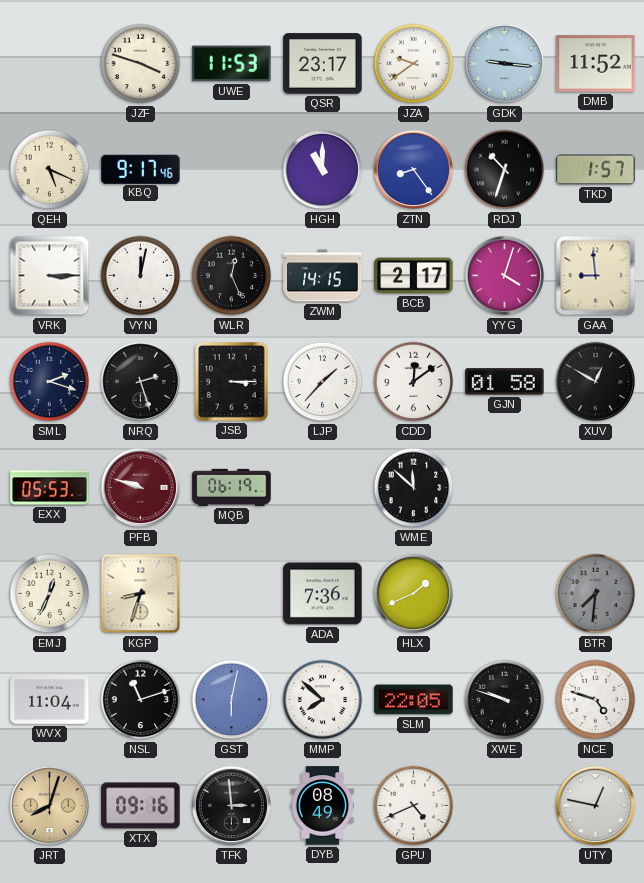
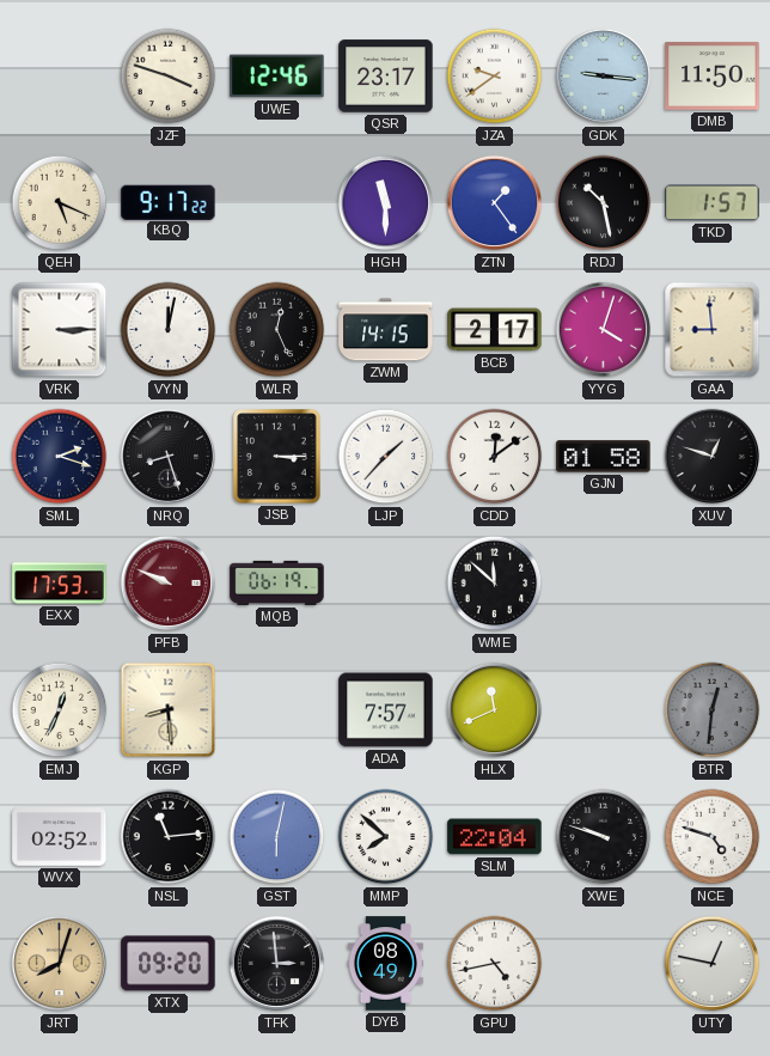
UWE: 11:53 -> 12:46 (277, 77)
DMB: 11:52 -> 11:50 (713, 77)
KBQ: 9:17:46 -> 9:17:22 (169, 202)
HGH: 11:00 -> 11:30 (386, 203)
ZTN: 8:24 -> 1:24 (495, 203)
RDJ: 10:33 -> 10:28 (604, 203)
NRQ: 2:27 -> 8:27 (169, 457)
XUV: 12:50 -> 12:48 (713, 457)
EXX: 05:53 -> 17:53 (60, 584)
PFB: 9:48 -> 9:49 (169, 584)
KGP: 8:33 -> 8:29 (169, 710)
ADA: 7:36 -> 7:57 (386, 710)
HLX: 1:41 -> 11:41 (495, 710)
BTR: 7:31 -> 12:31 (713, 710)
WVX: 11:04 -> 02:52 (60, 837)
NSL: 11:12 -> 11:14 (169, 837)
SLM: 22:05 -> 22:04 (495, 837)
XTX: 09:16 -> 09:20 (169, 964)
GPU: 4:41 -> 4:43 (495, 964)
